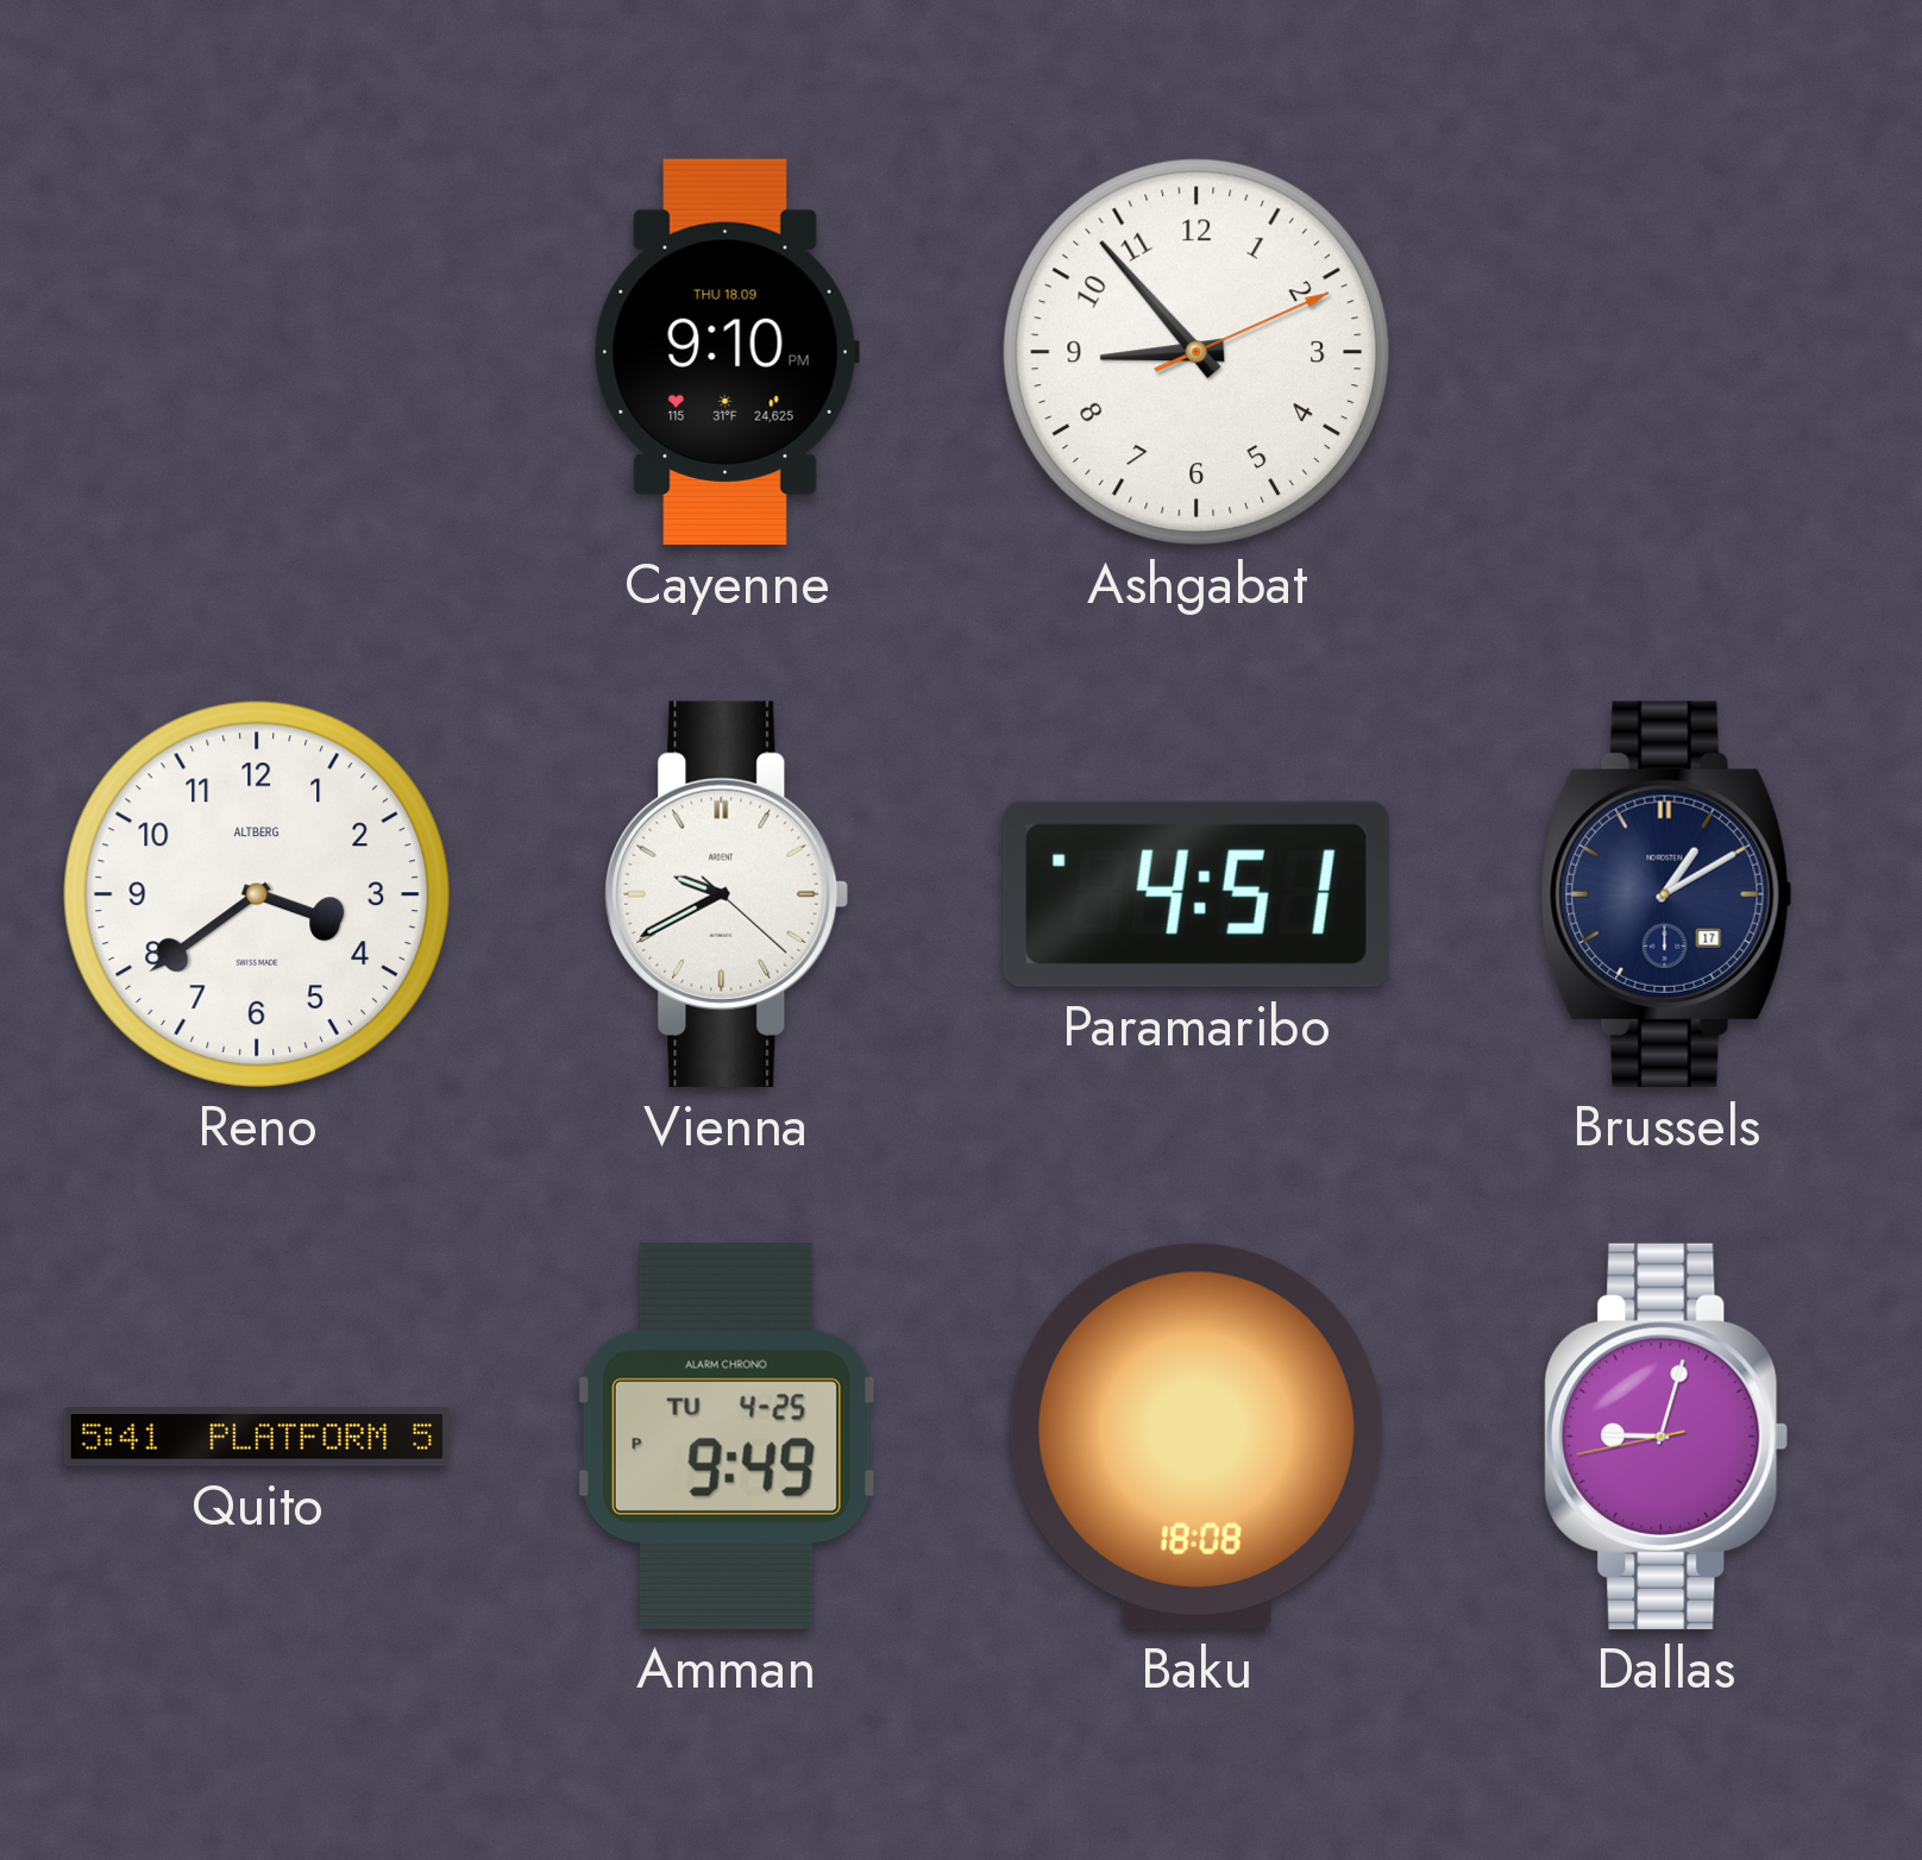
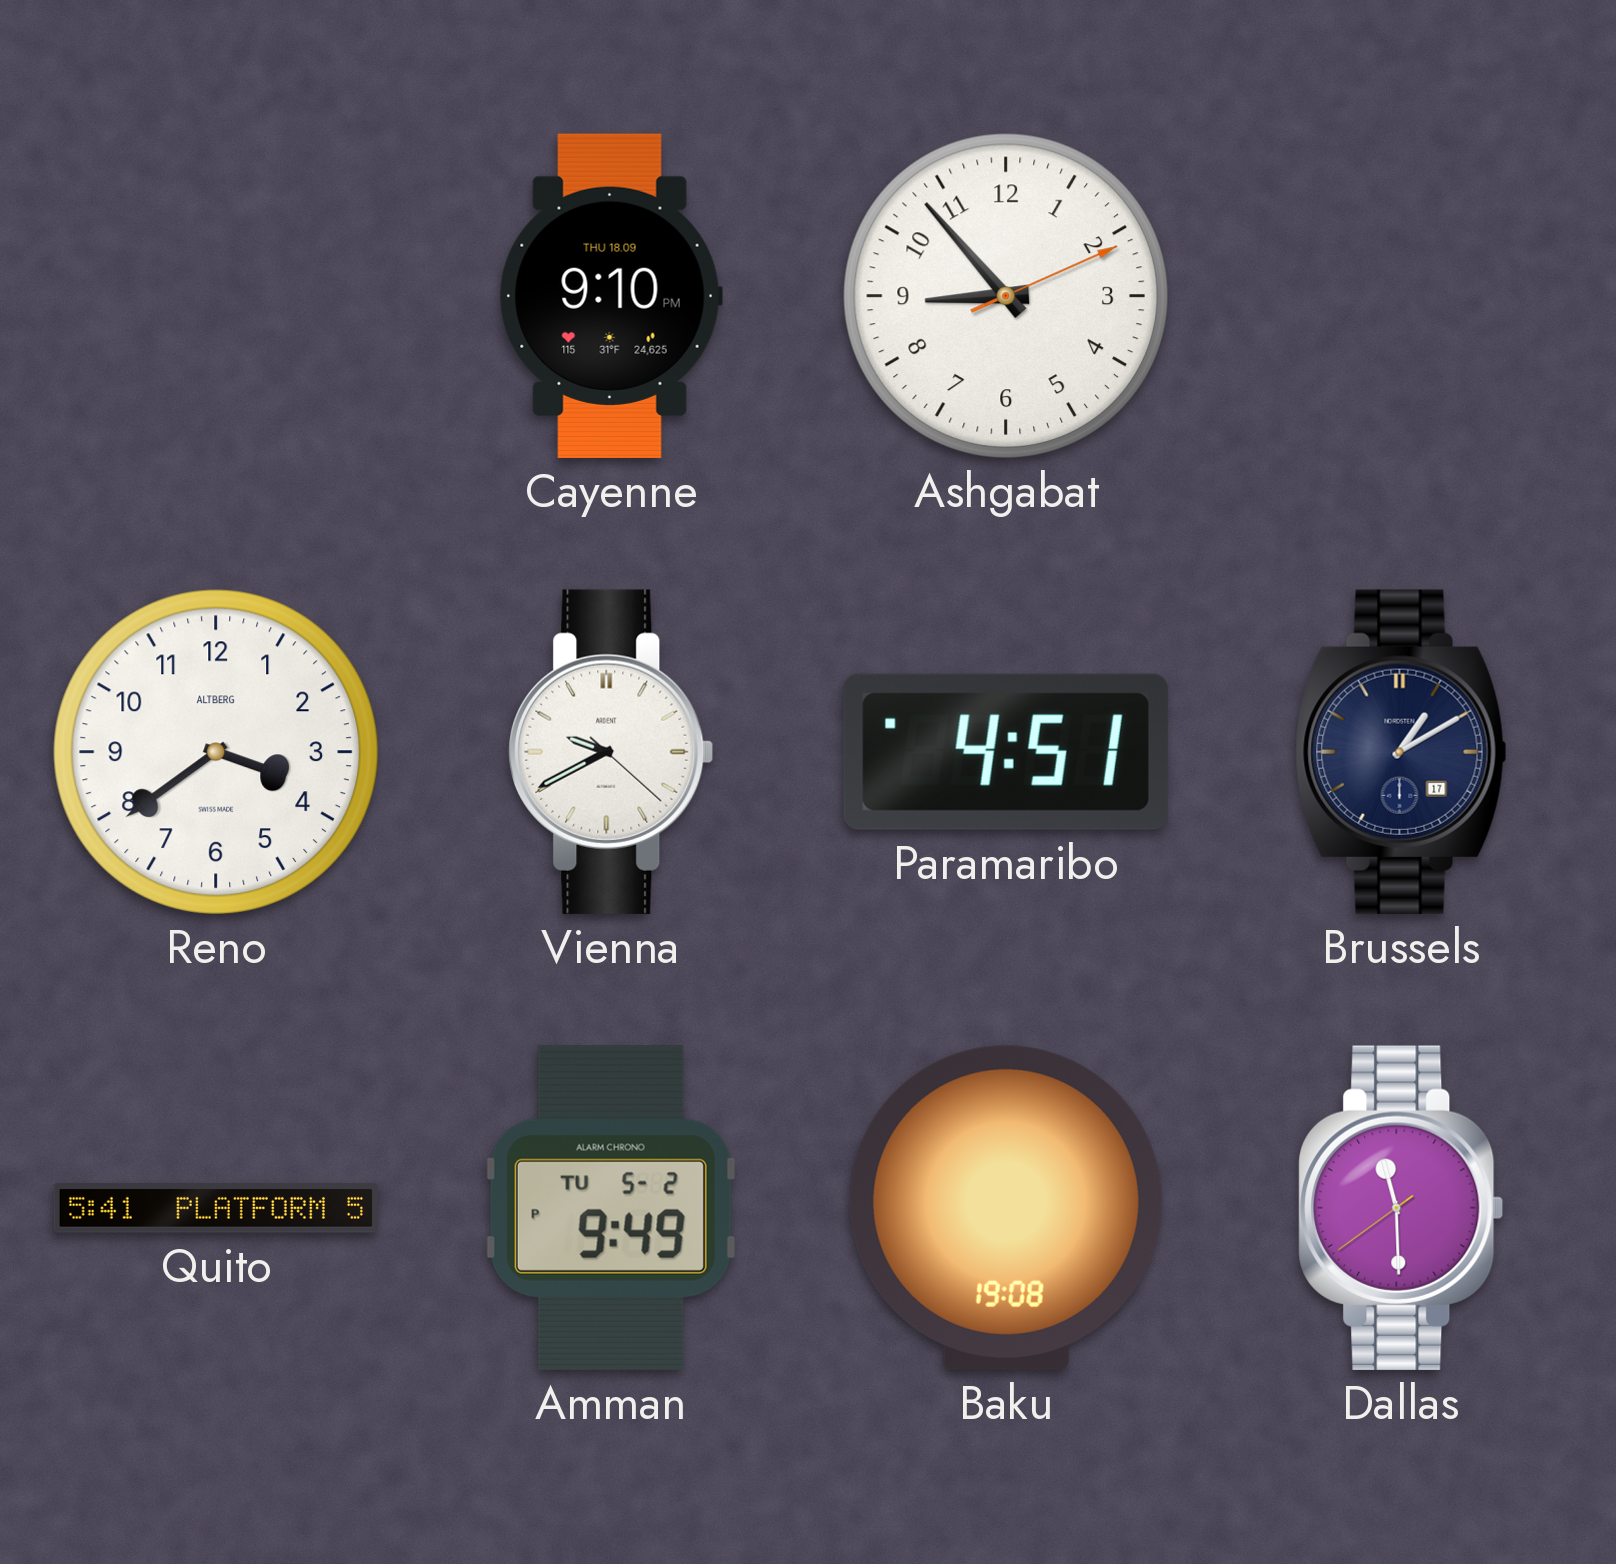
Amman date: TU 4-25 -> TU 5-2 (611, 1208)
Baku: 18:08 -> 19:08 (1006, 1208)
Dallas: 9:02 -> 11:29 (1401, 1208)
